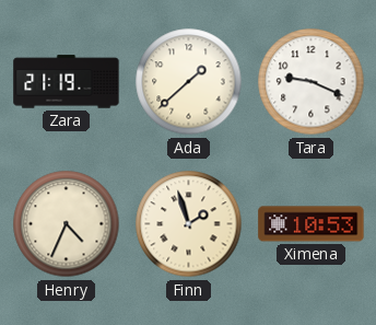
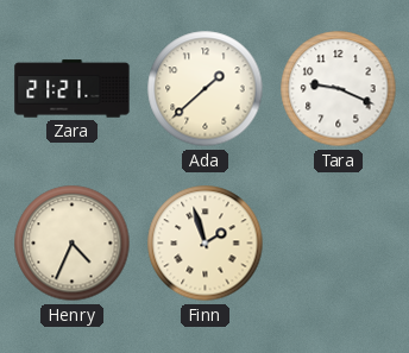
Zara: 21:19 -> 21:21 (73, 89)
Ximena: 10:53 -> none (312, 224)
